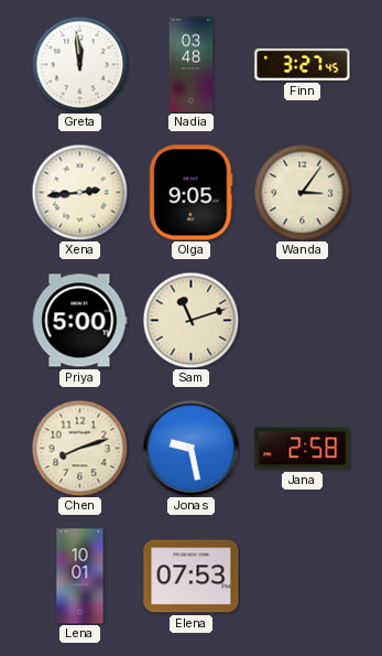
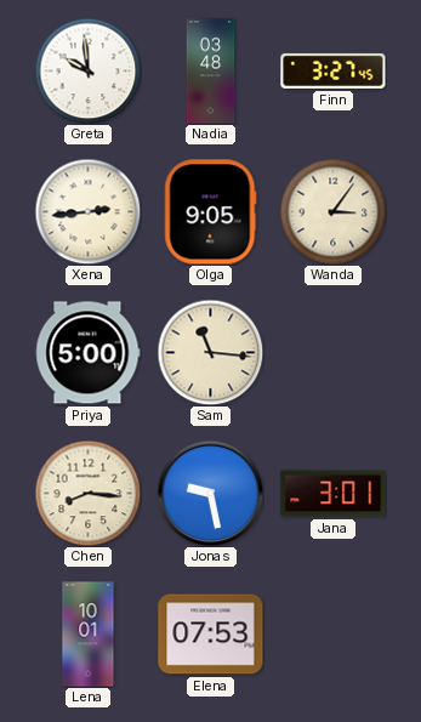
Greta: 11:59 -> 9:59 (87, 70)
Sam: 11:12 -> 11:16 (210, 352)
Chen: 8:12 -> 8:16 (87, 493)
Jana: 2:58 -> 3:01 (334, 494)
